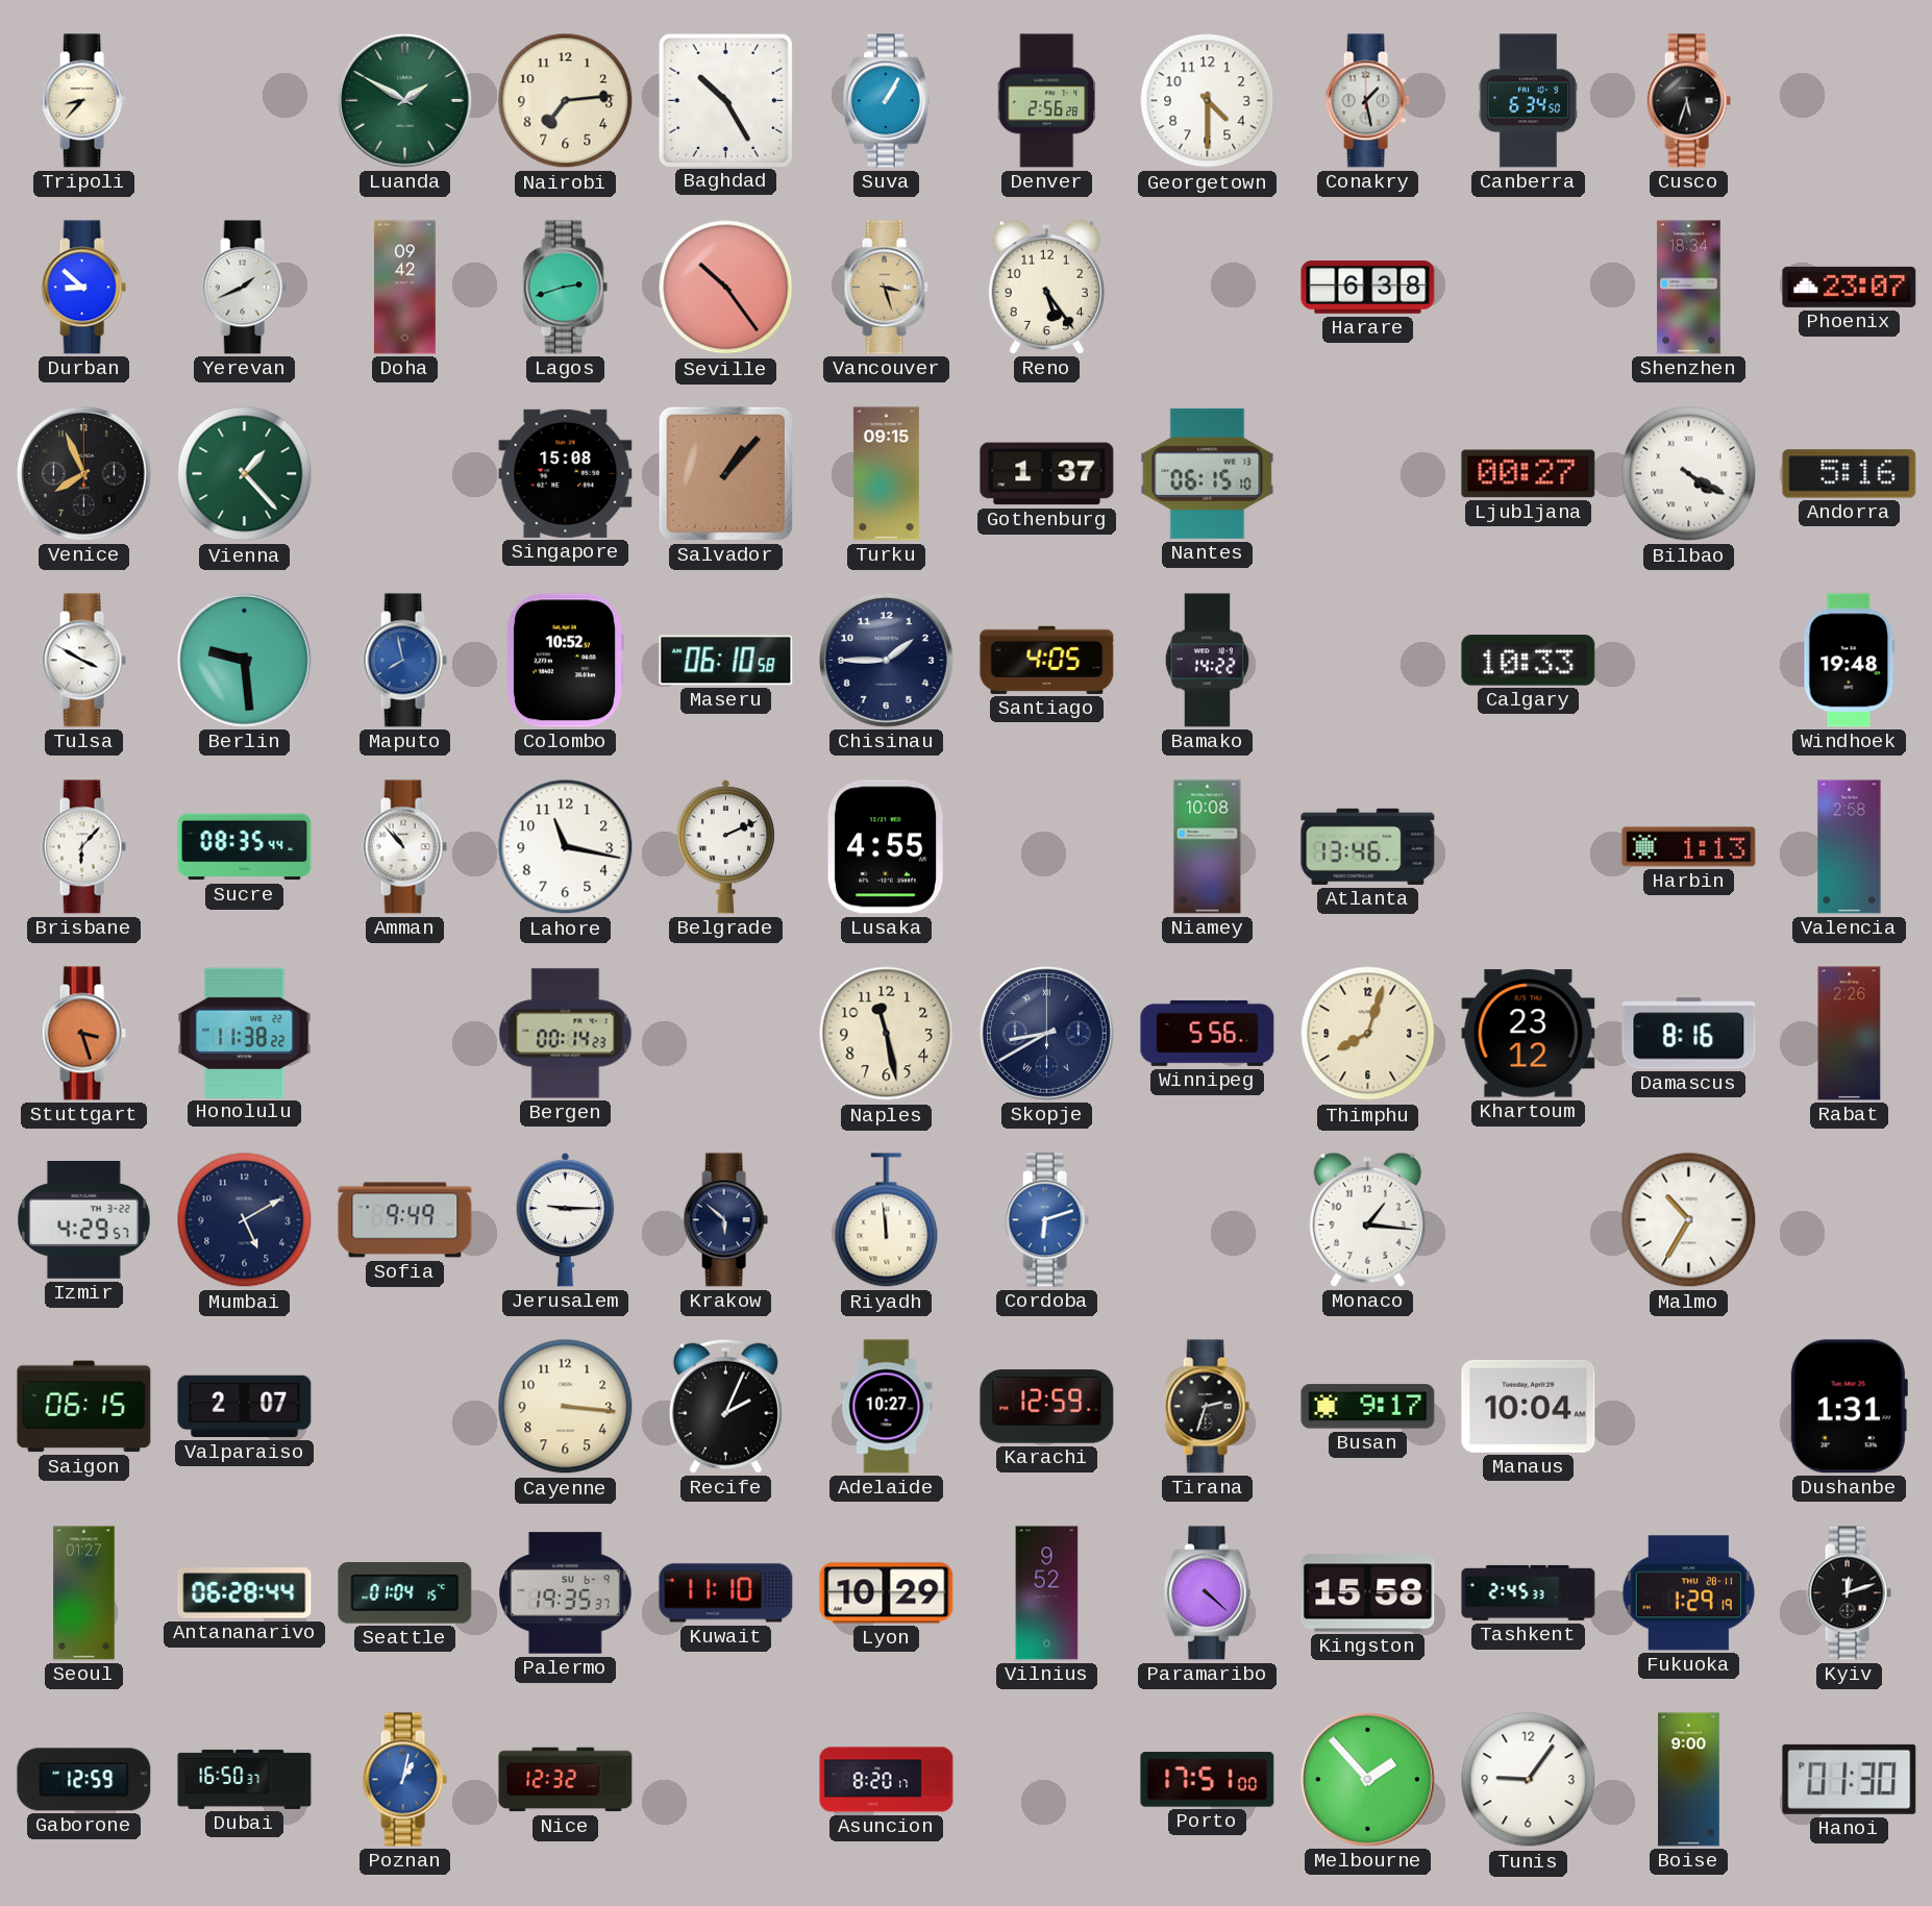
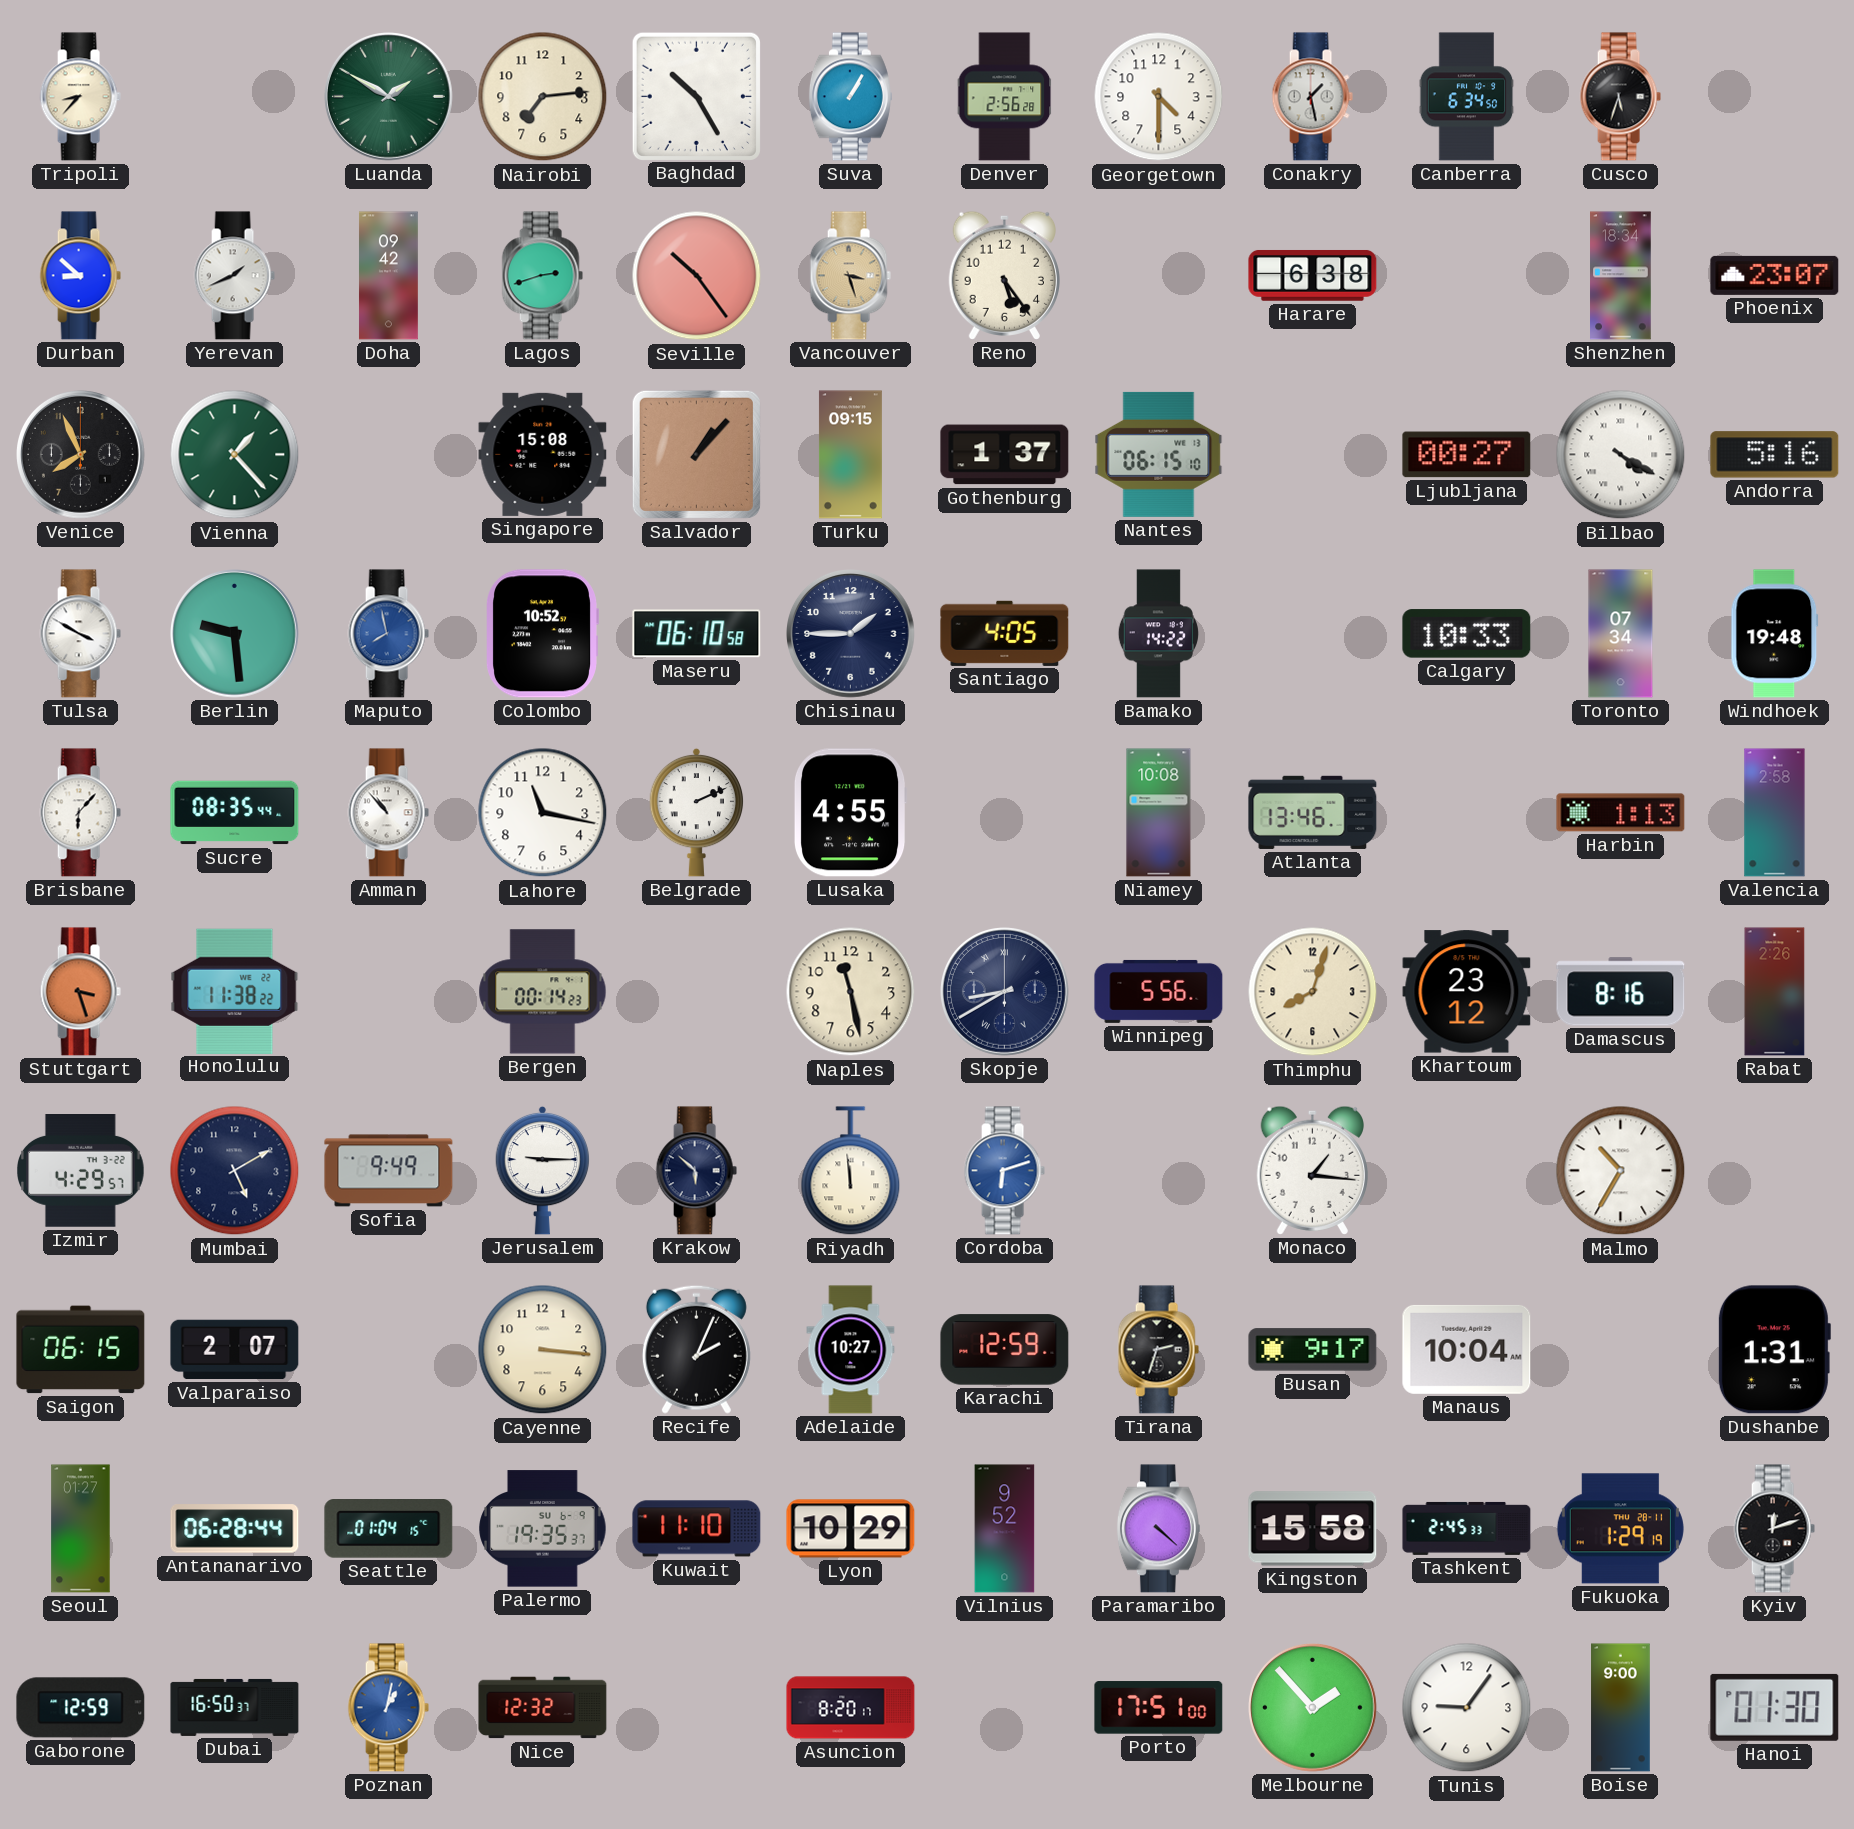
Toronto: none -> 07:34 (1621, 634)
